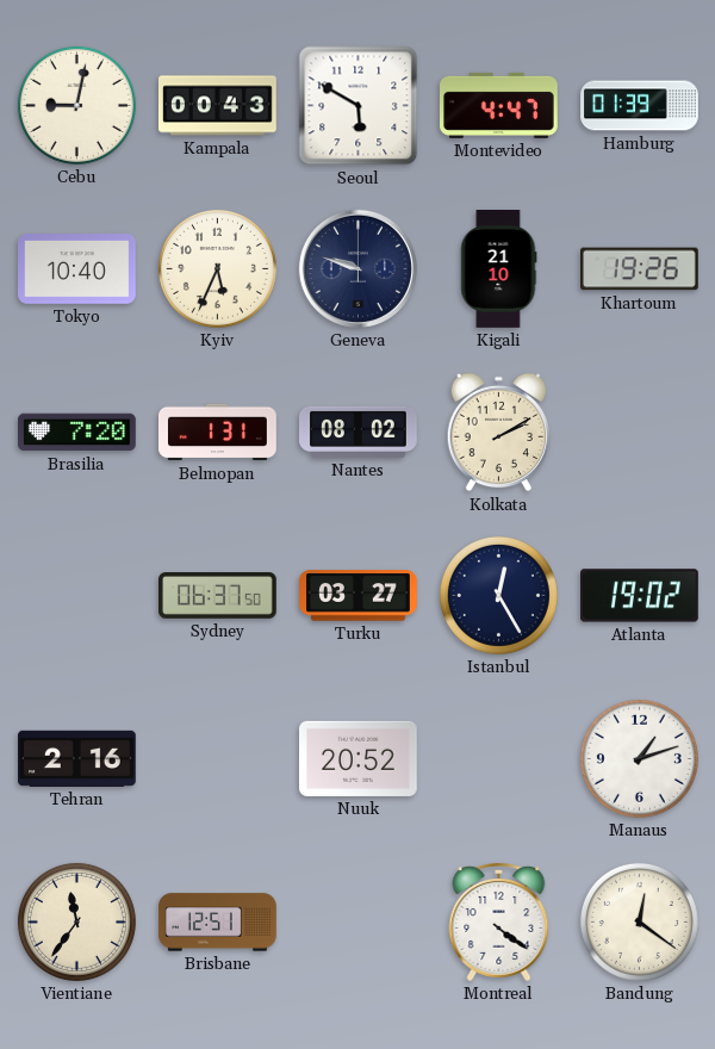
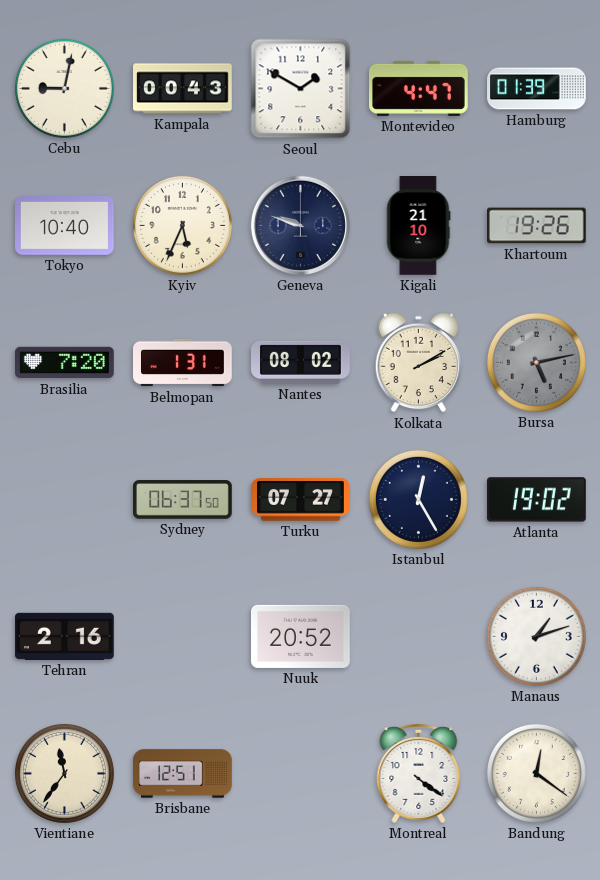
Seoul: 5:50 -> 1:50 (301, 89)
Bursa: none -> 5:13 (536, 362)
Turku: 03:27 -> 07:27 (301, 500)
